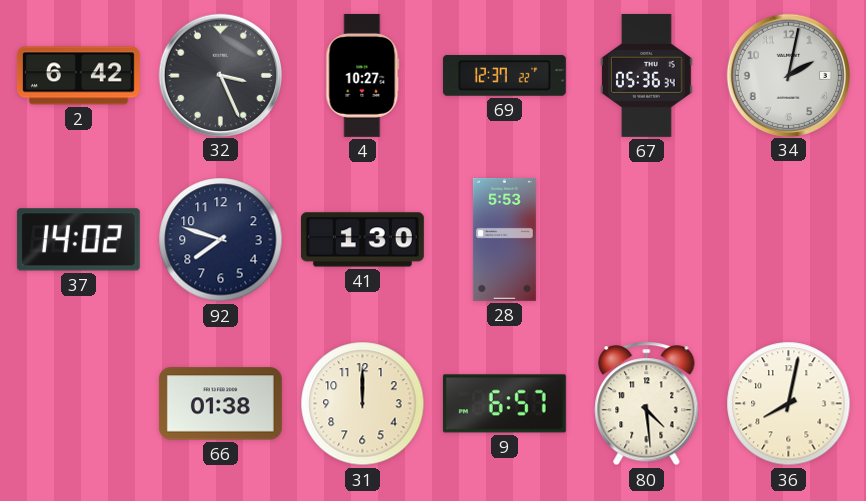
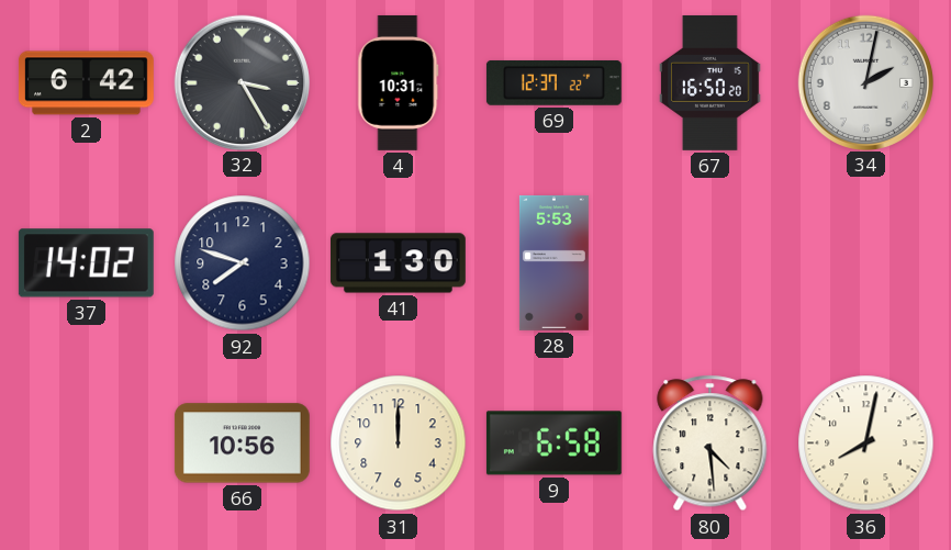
32: 3:26 -> 3:25 (242, 82)
4: 10:27 -> 10:31 (399, 82)
67: 05:36 -> 16:50 (711, 82)
66: 01:38 -> 10:56 (242, 444)
9: 6:57 -> 6:58 (553, 444)
